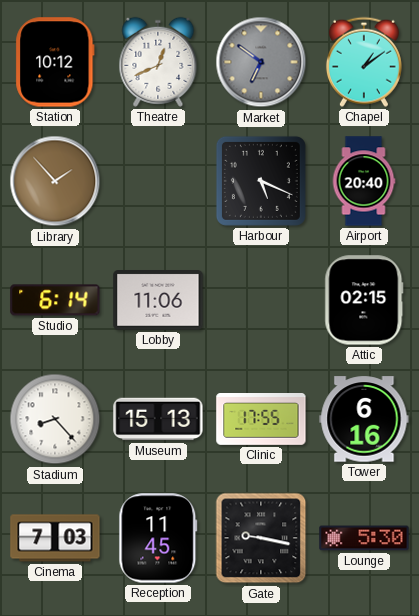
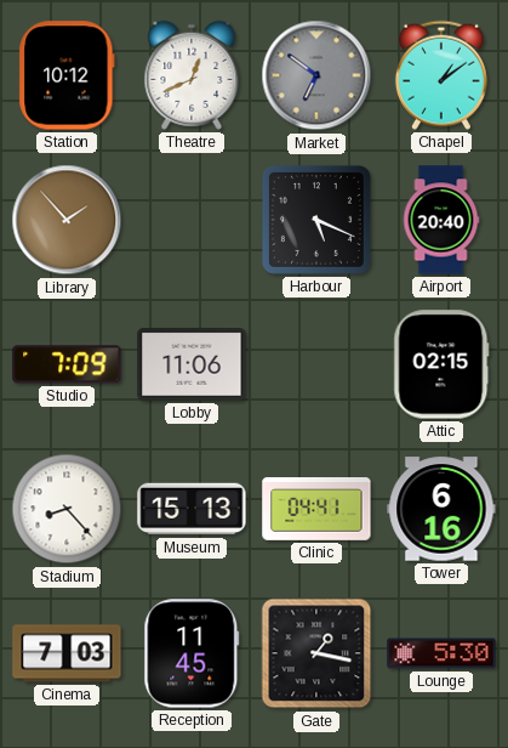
Studio: 6:14 -> 7:09 (67, 364)
Clinic: 17:55 -> 04:41 (316, 510)
Gate: 9:17 -> 1:17 (316, 653)
